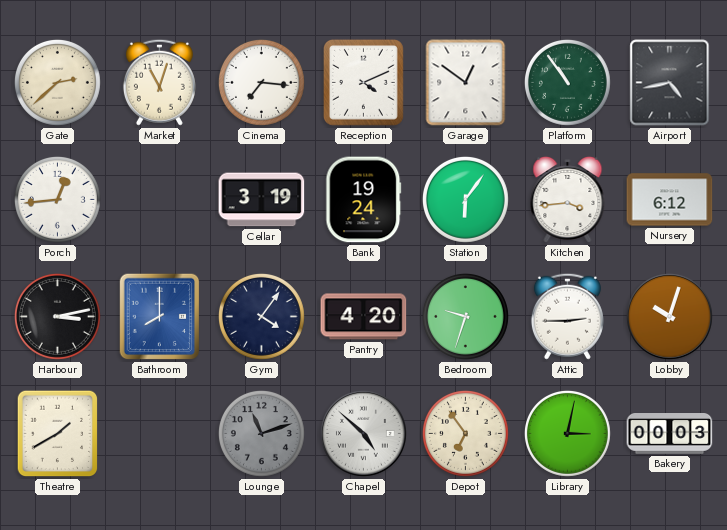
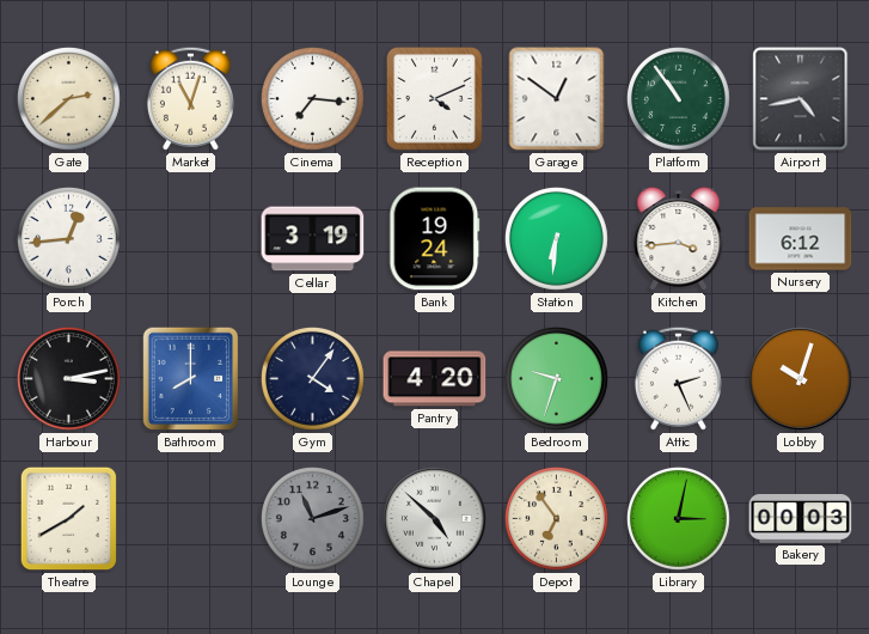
Station: 6:06 -> 6:31 (556, 238)
Attic: 2:45 -> 2:26 (678, 378)
